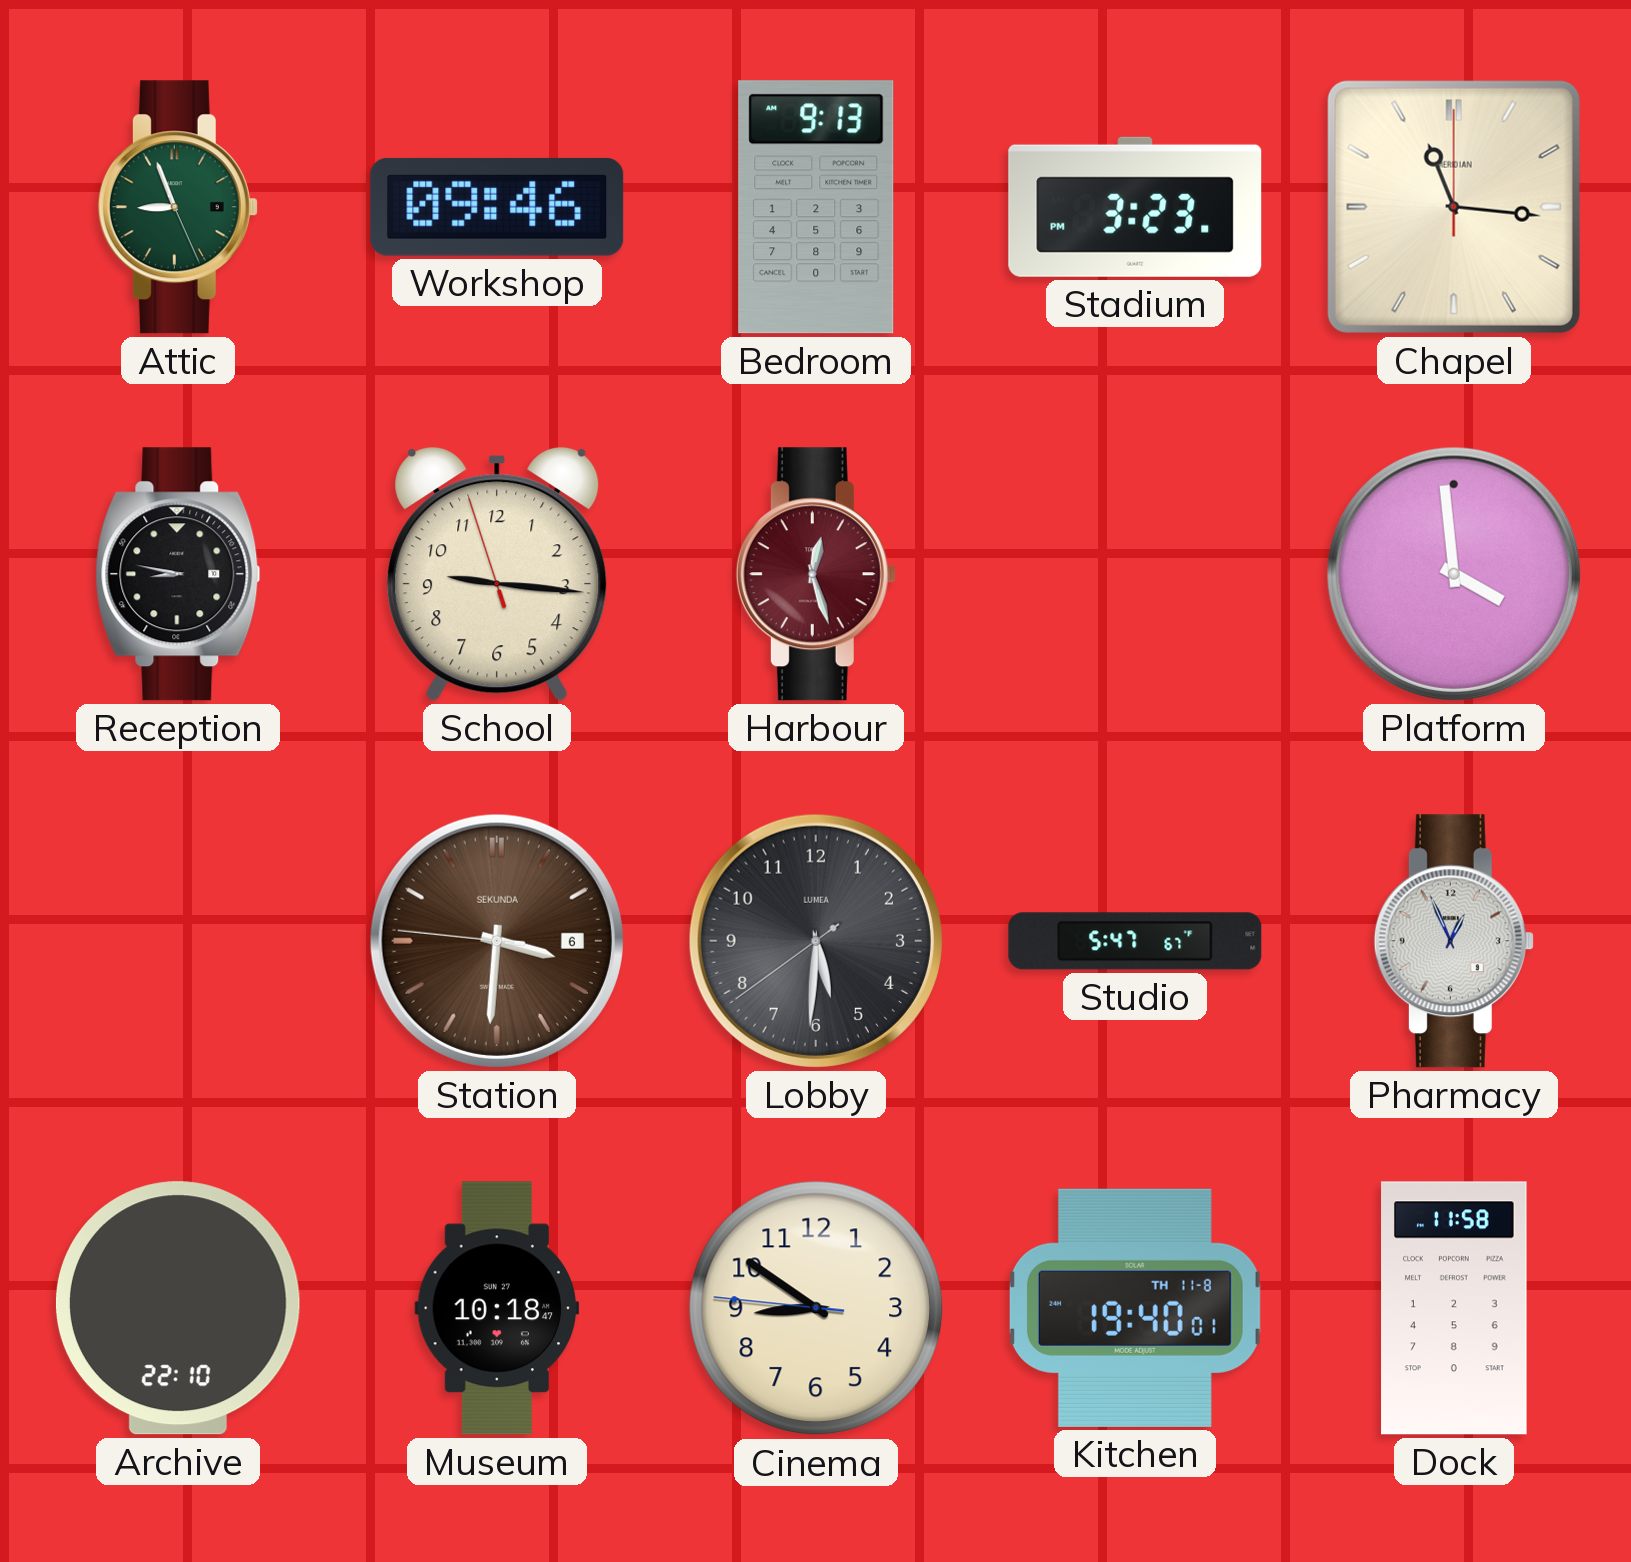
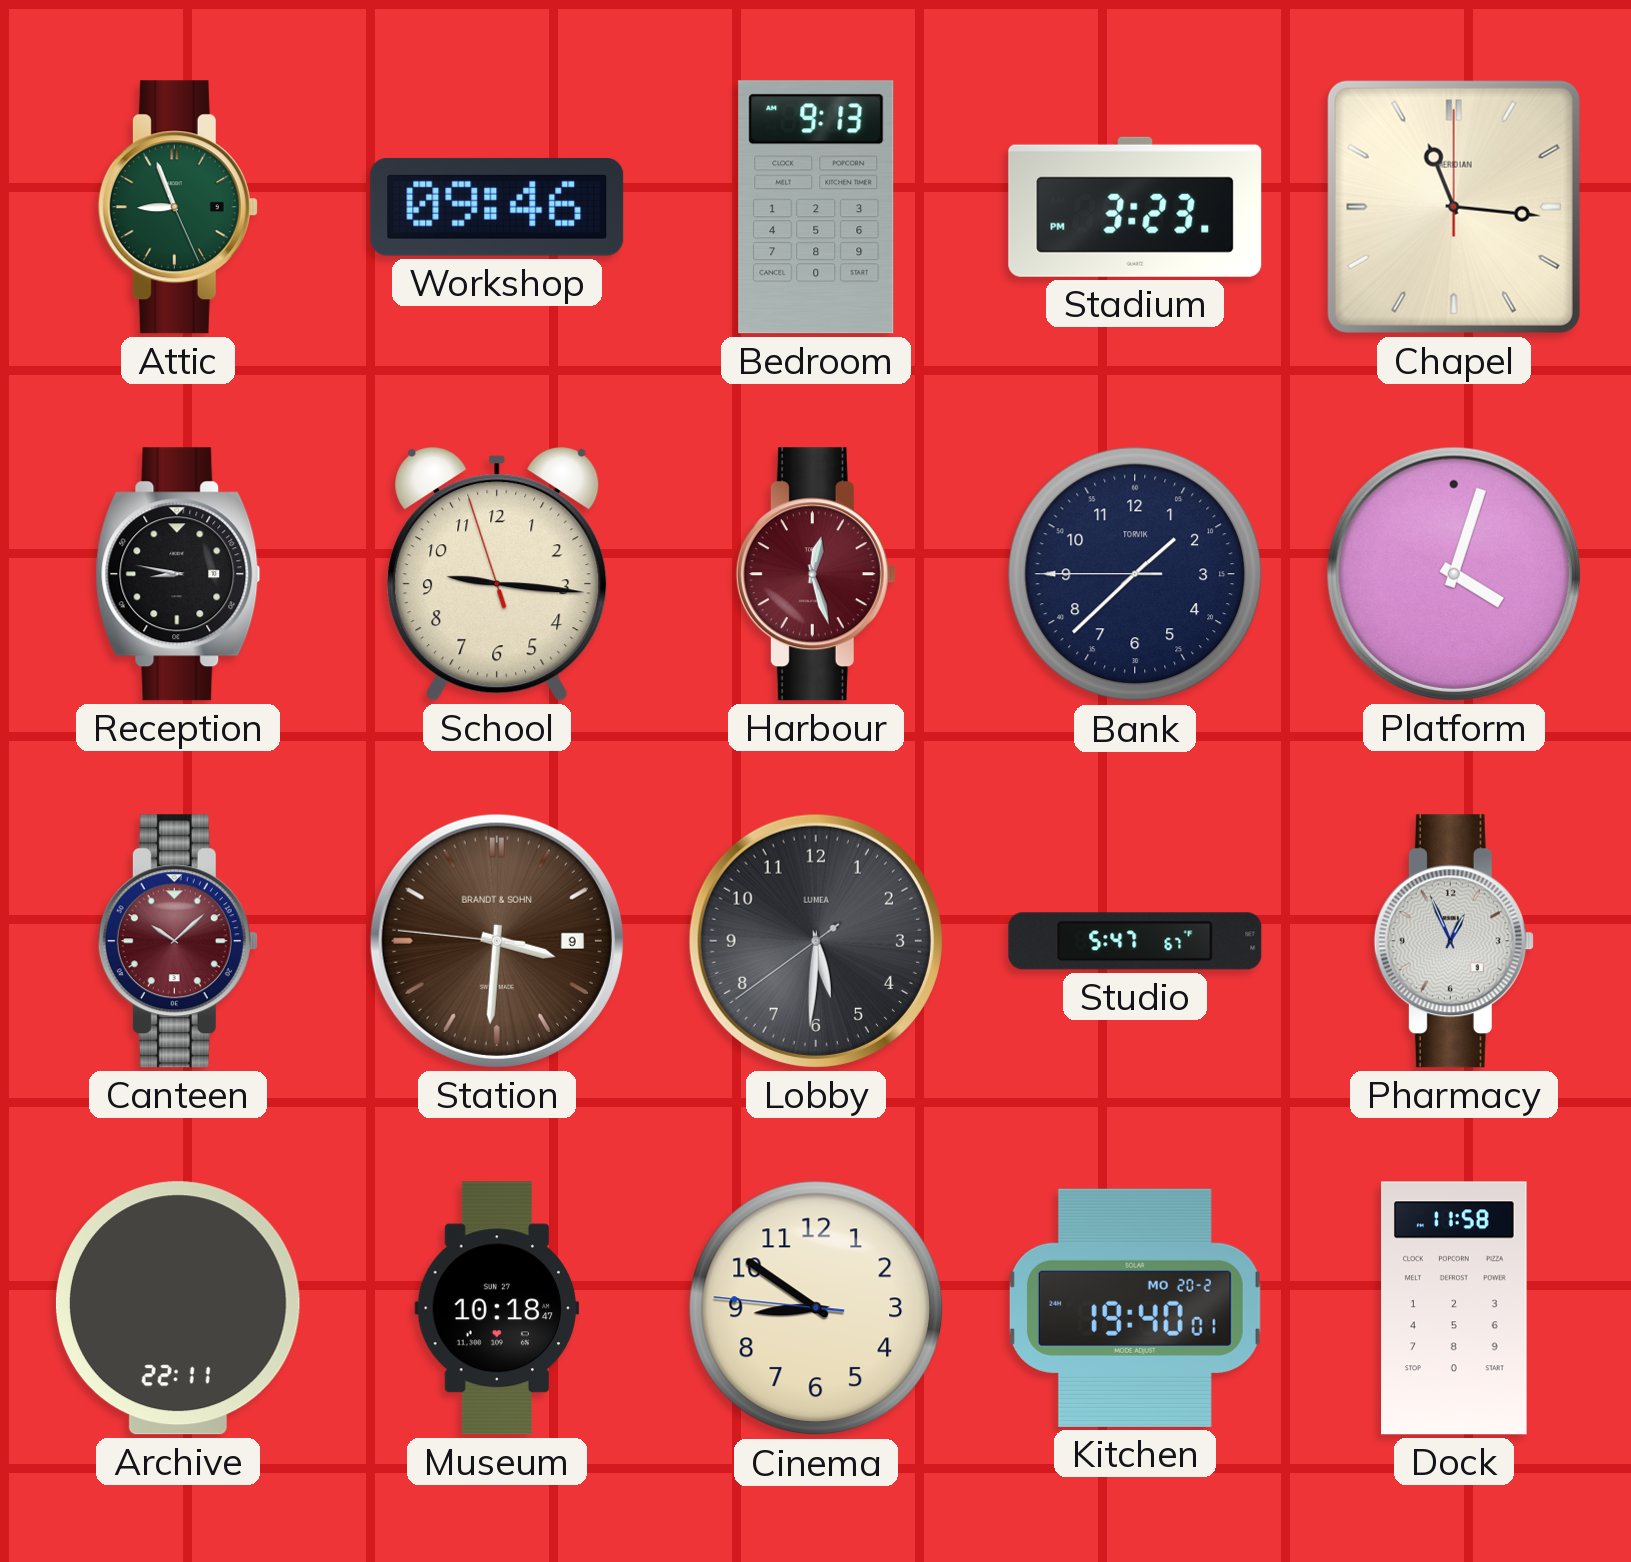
Bank: none -> 1:37 (1135, 574)
Platform: 3:59 -> 4:03 (1454, 574)
Canteen: none -> 10:08 (178, 941)
Station date: 6 -> 9 (497, 941)
Station brand: SEKUNDA -> BRANDT & SOHN (497, 941)
Archive: 22:10 -> 22:11 (178, 1308)
Kitchen date: TH 11-8 -> MO 20-2 (1135, 1308)
